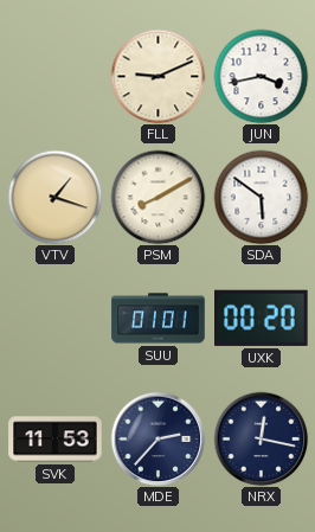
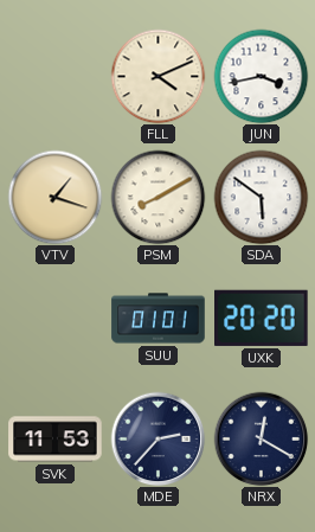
FLL: 9:11 -> 4:11 (157, 76)
UXK: 00:20 -> 20:20 (262, 318)
NRX: 12:17 -> 12:20 (261, 438)
